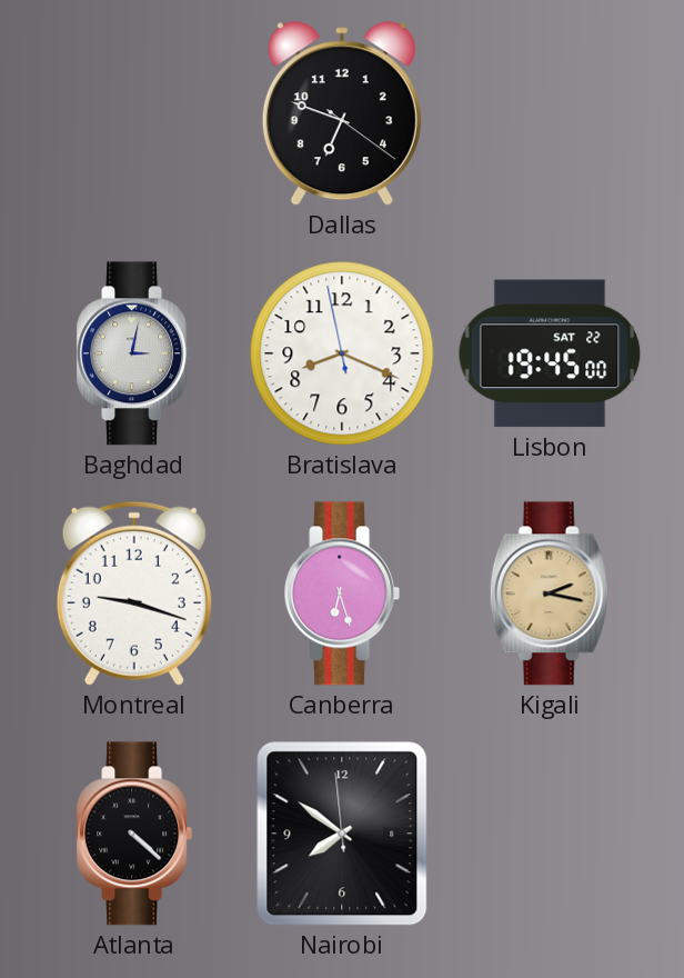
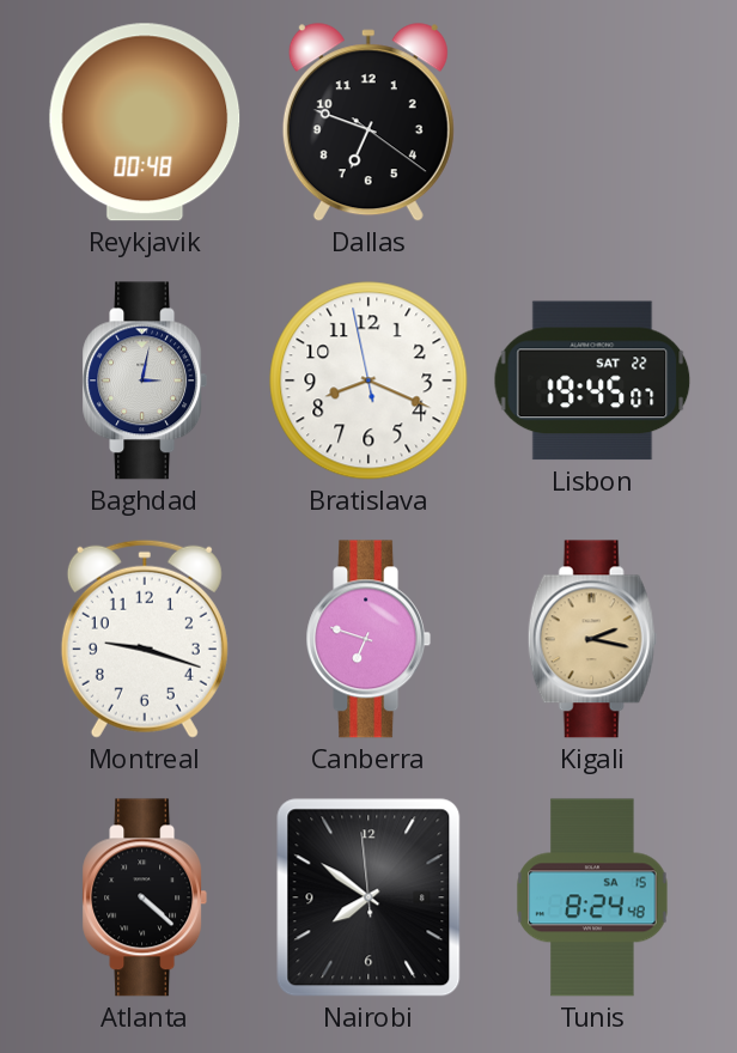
Reykjavik: none -> 00:48 (145, 122)
Lisbon: 19:45:00 -> 19:45:07 (592, 381)
Canberra: 6:27 -> 6:48 (368, 639)
Tunis: none -> 8:24 (592, 897)
